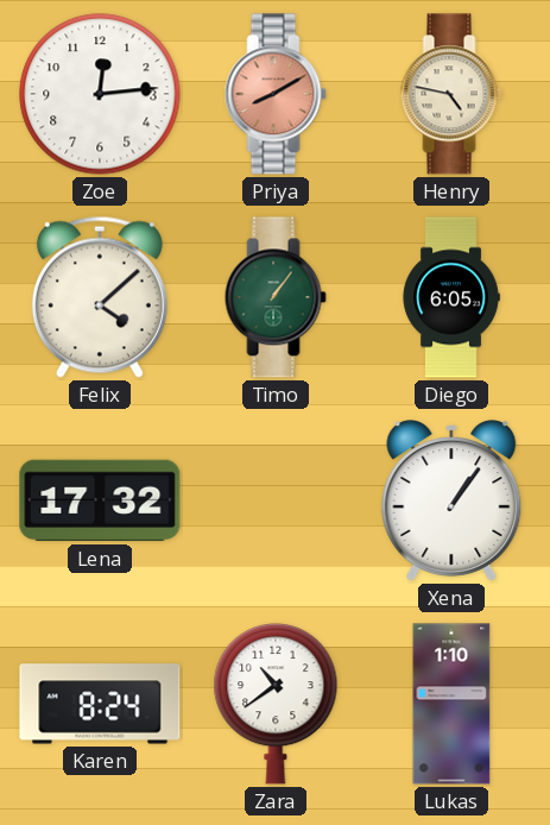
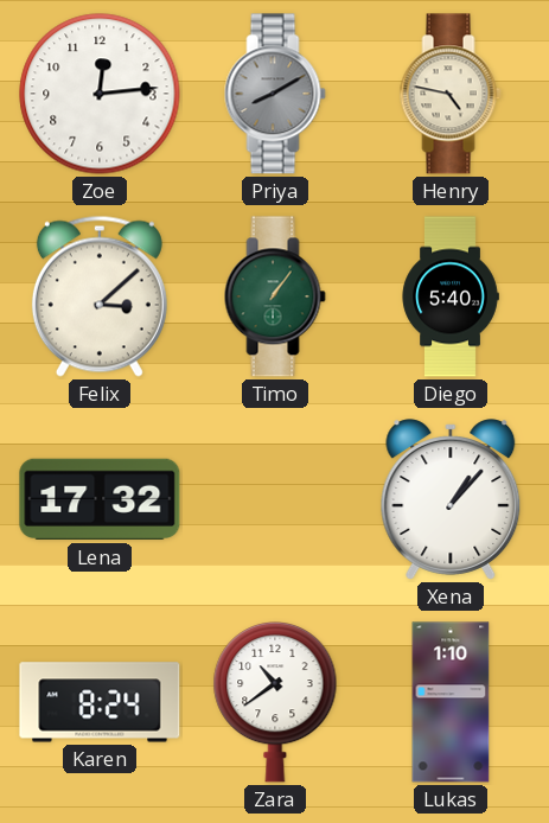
Priya dial: salmon -> grey (275, 94)
Felix: 4:08 -> 3:08 (100, 296)
Diego: 6:05 -> 5:40 (451, 296)
Xena: 1:06 -> 1:07 (451, 499)
